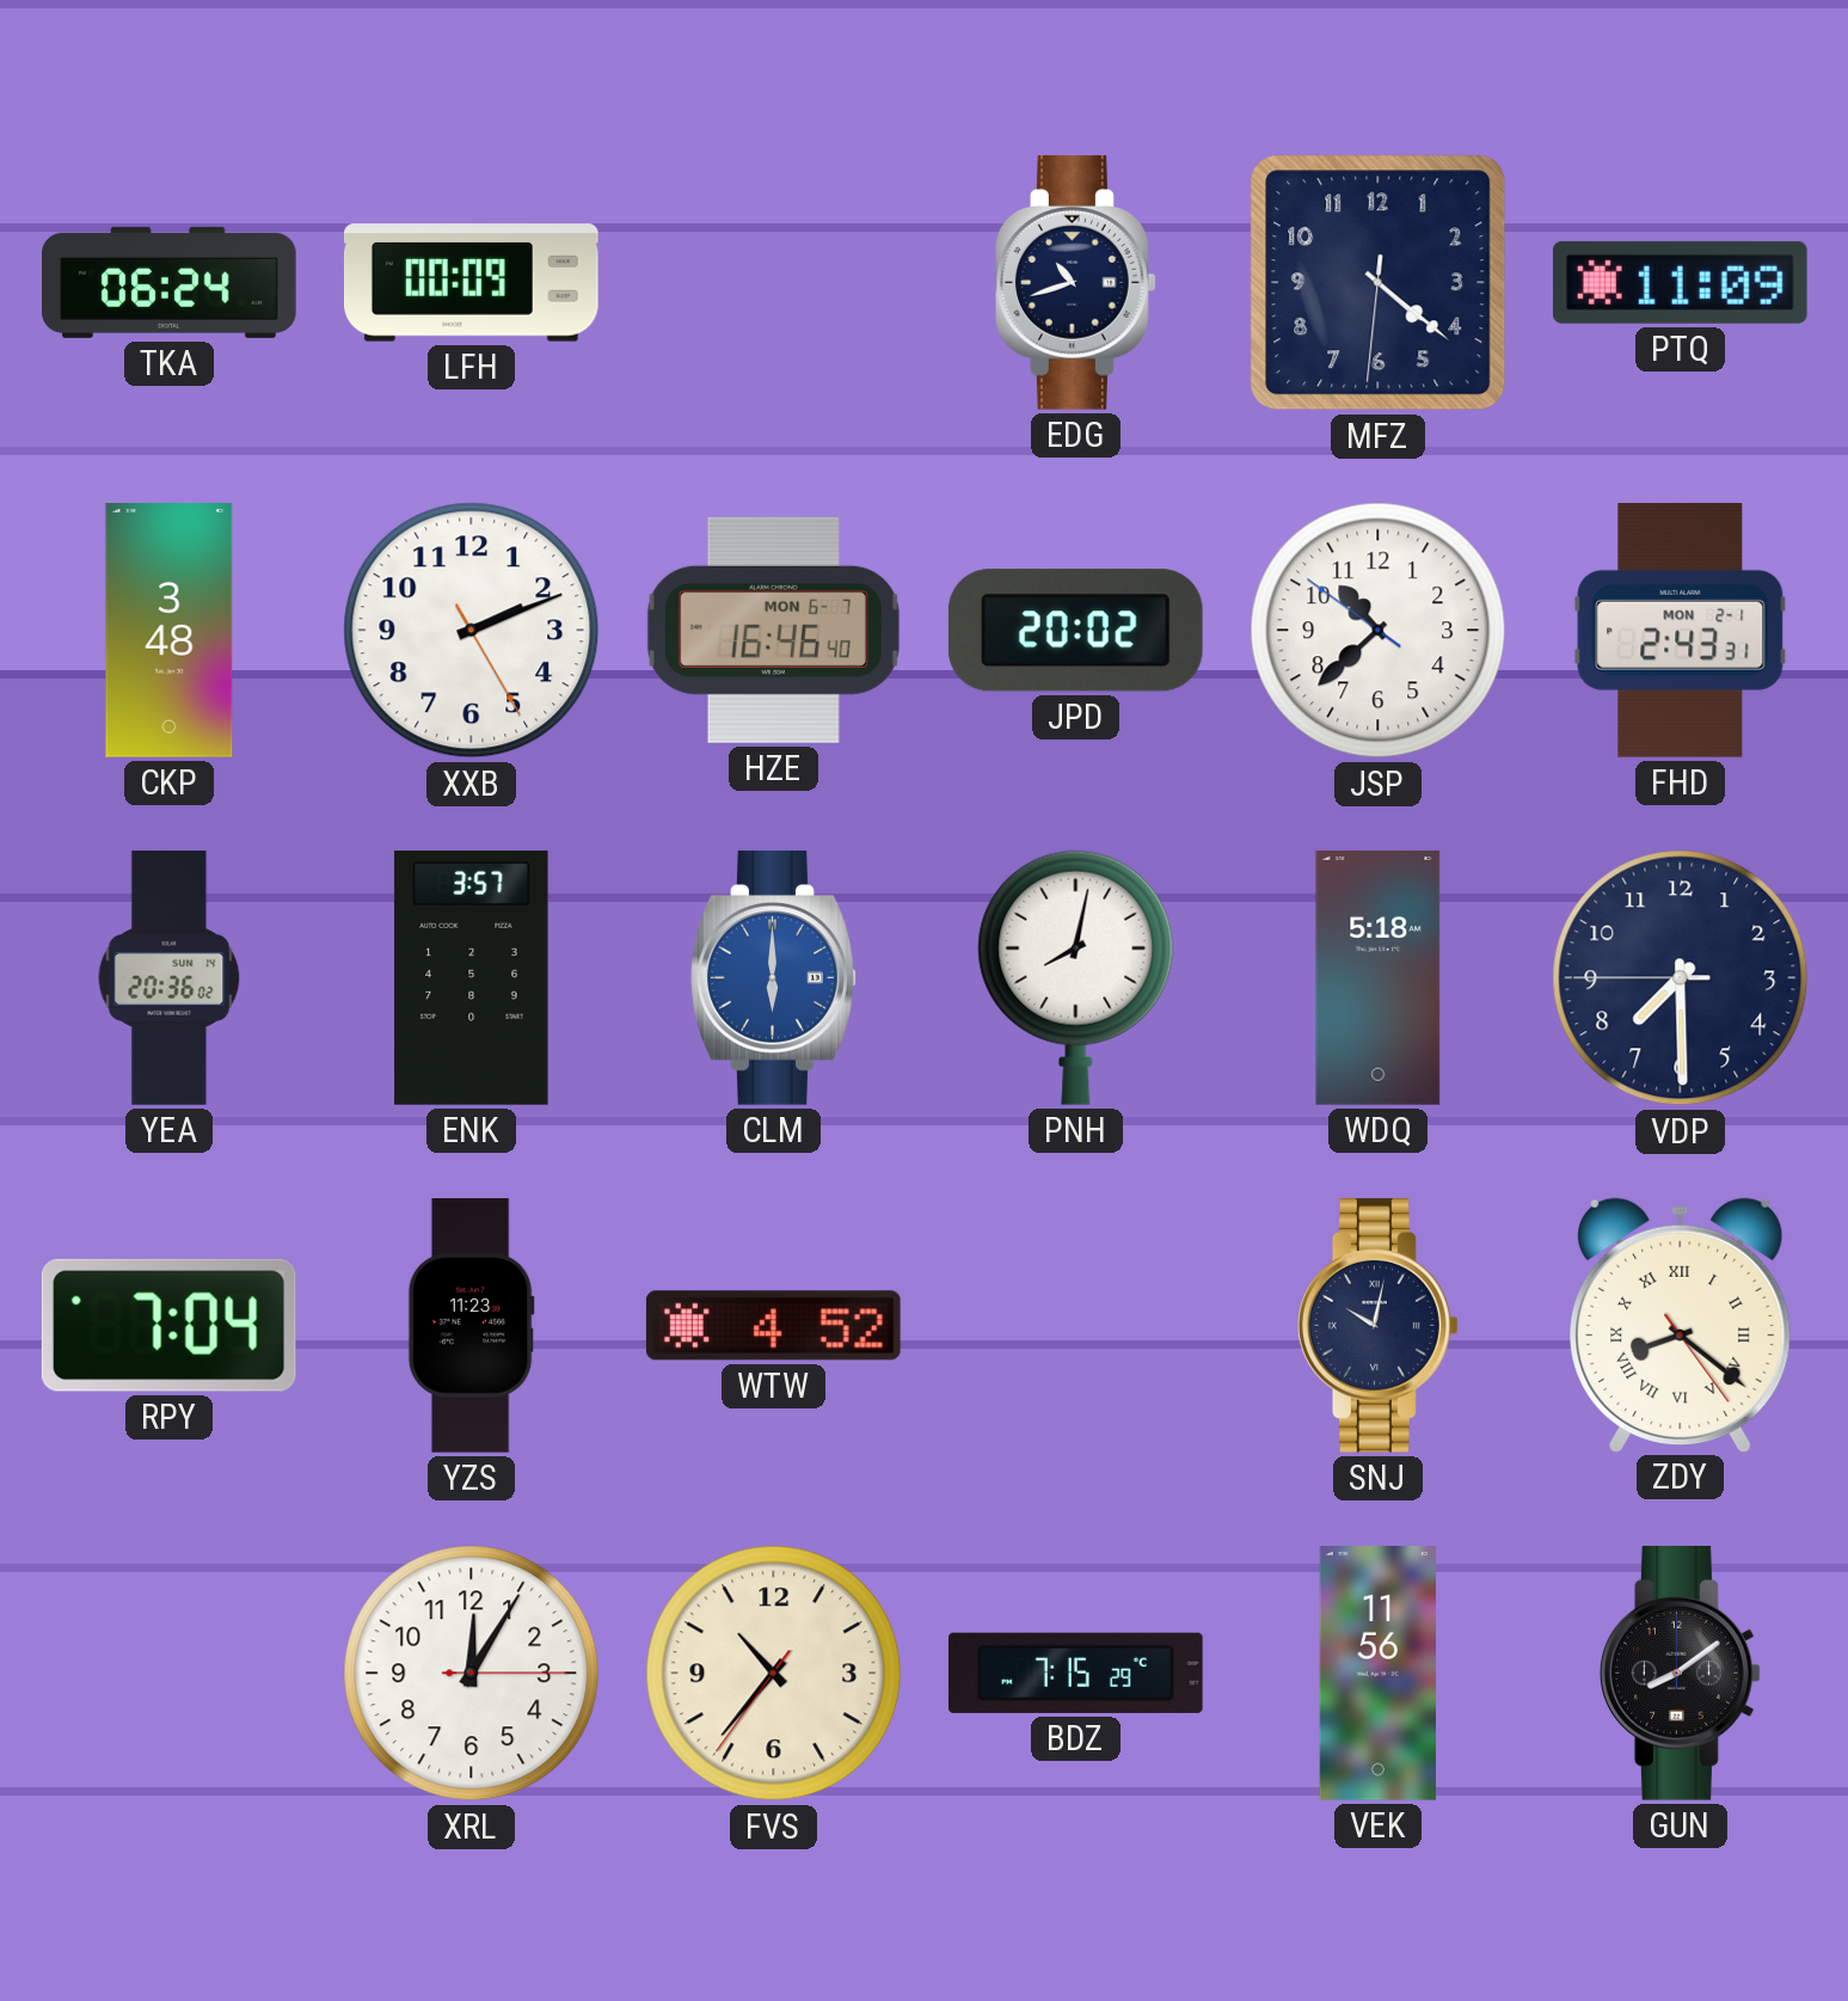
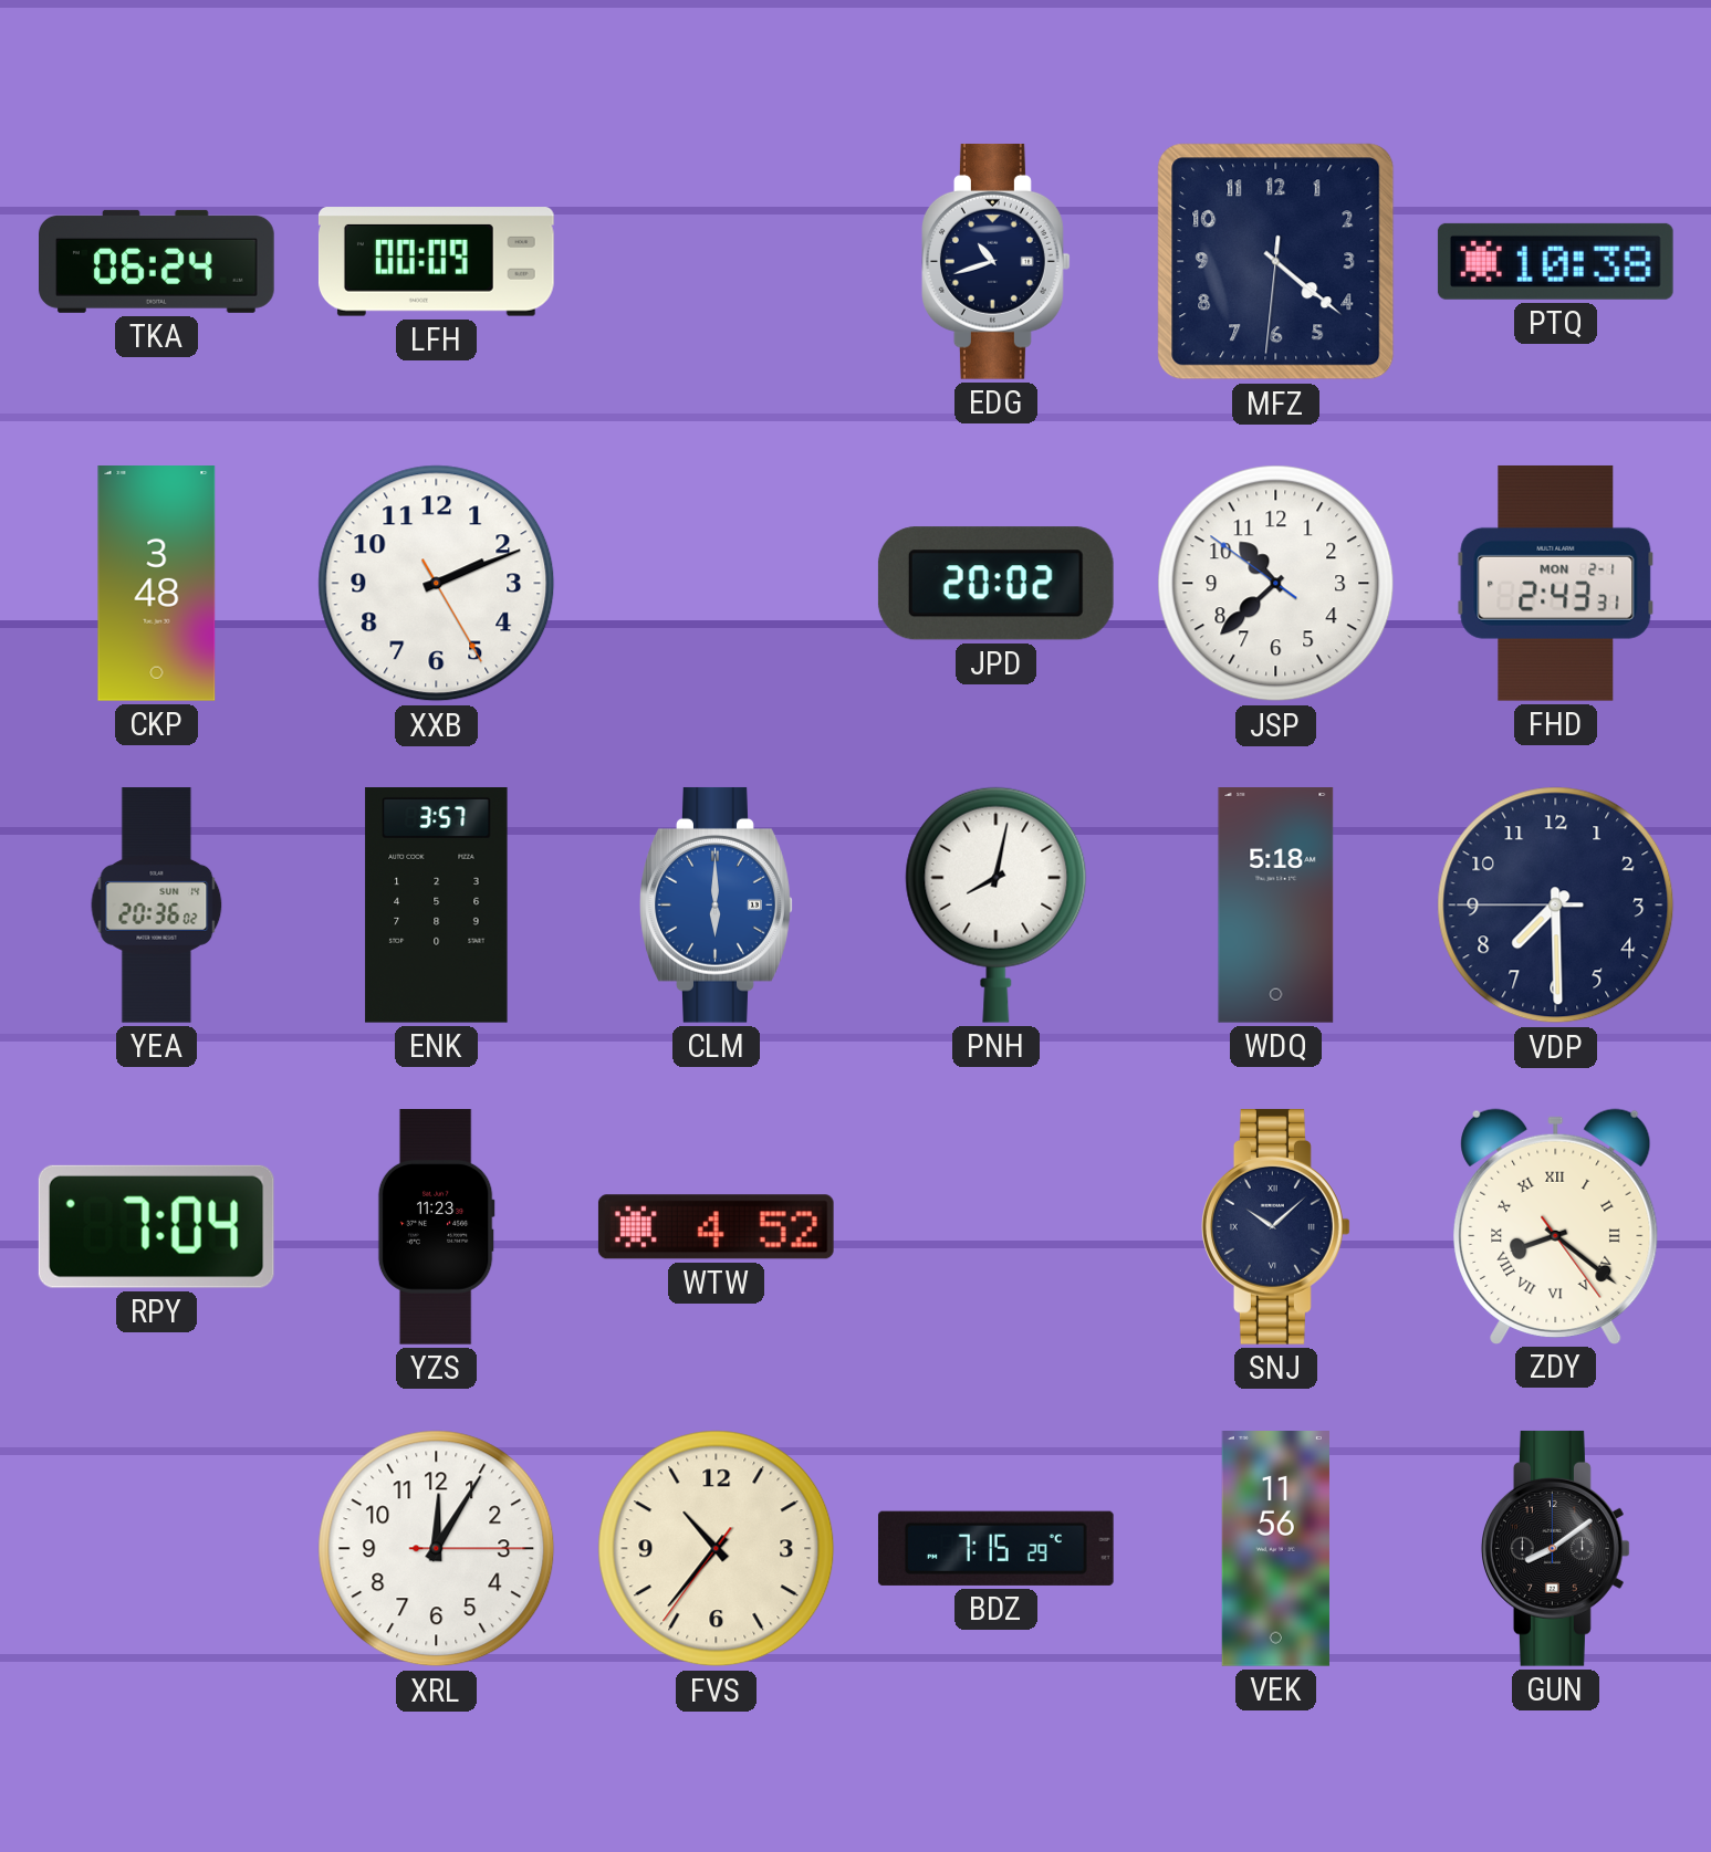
PTQ: 11:09 -> 10:38 (1555, 261)
HZE: 16:46 -> none (773, 630)
SNJ: 10:02 -> 10:08 (1276, 1226)
